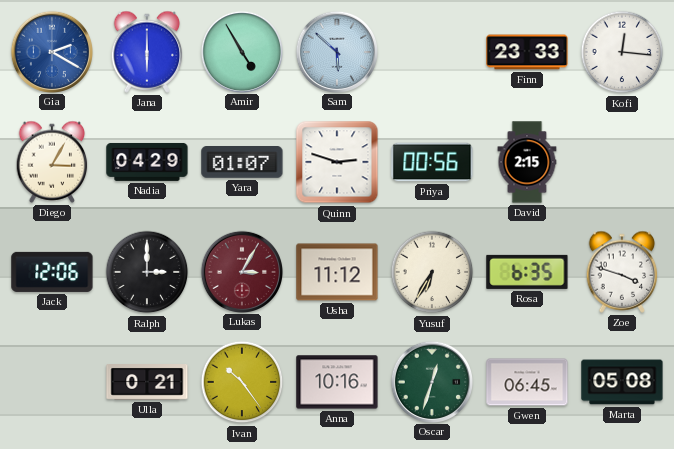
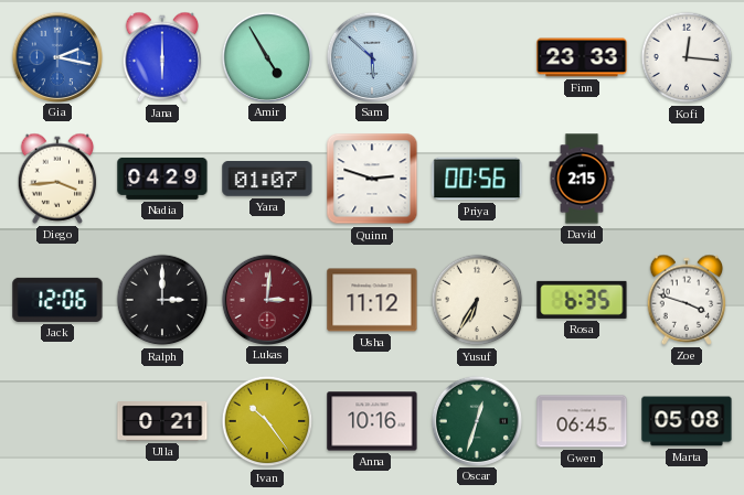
Gia: 2:20 -> 2:17 (56, 56)
Diego: 3:05 -> 3:44 (57, 179)
Lukas: 3:05 -> 3:01 (266, 299)
